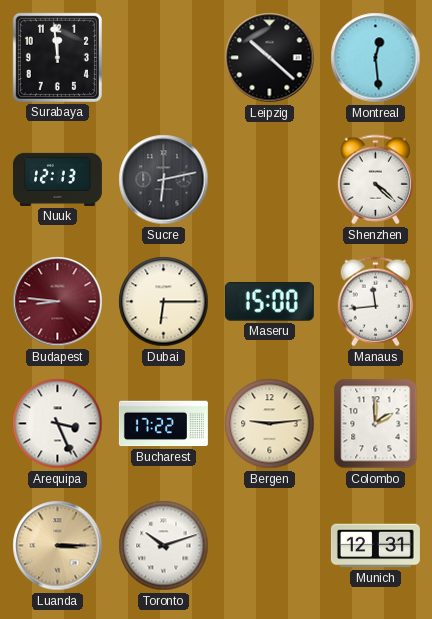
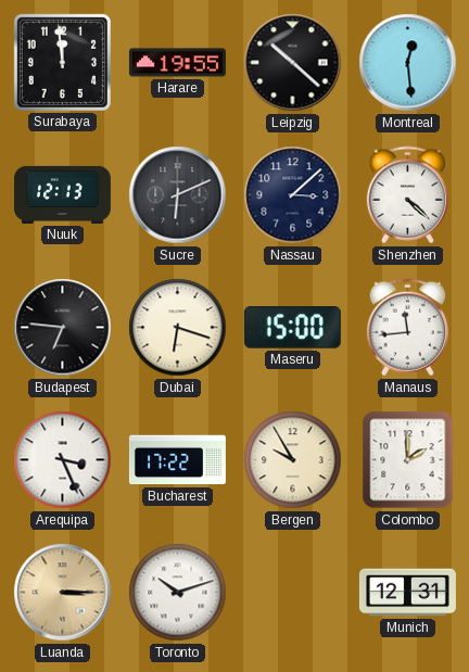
Harare: none -> 19:55 (177, 63)
Sucre: 6:13 -> 6:11 (178, 195)
Nassau: none -> 3:08 (293, 195)
Budapest: 8:46 -> 6:46 (63, 328)
Budapest dial: burgundy -> black (63, 328)
Dubai: 6:15 -> 6:18 (178, 328)
Bergen: 9:14 -> 9:55 (293, 460)
